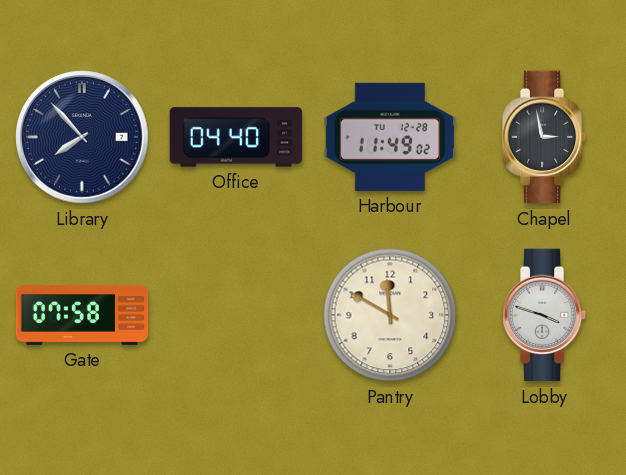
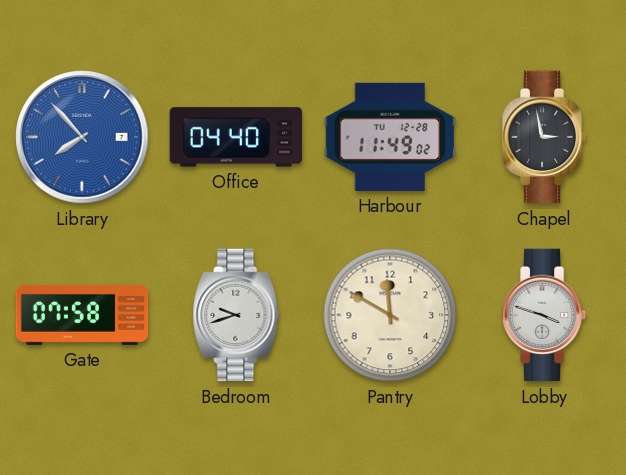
Library dial: navy -> blue (82, 137)
Bedroom: none -> 9:42 (236, 315)
